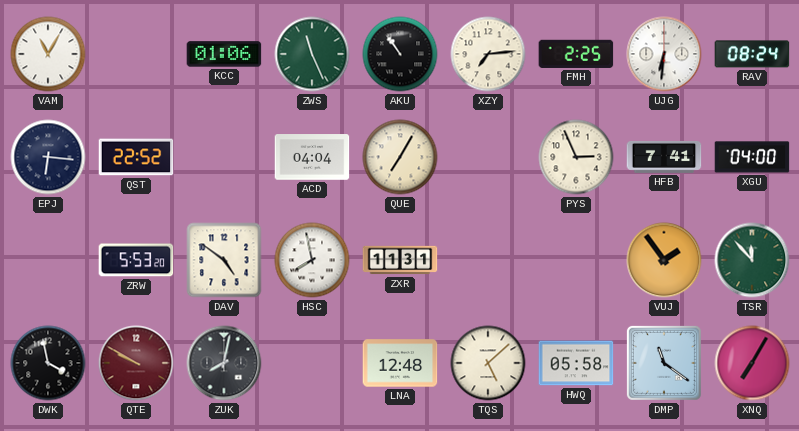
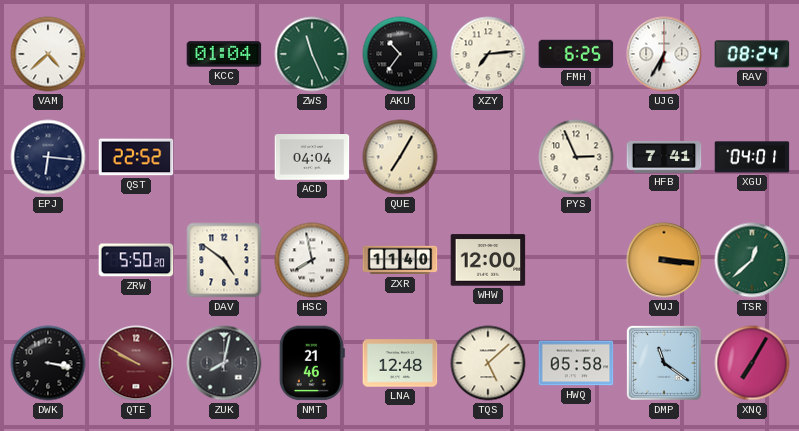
VAM: 11:05 -> 4:38 (48, 54)
KCC: 01:06 -> 01:04 (224, 54)
AKU: 10:54 -> 10:36 (400, 54)
FMH: 2:25 -> 6:25 (576, 54)
UJG: 6:31 -> 6:35 (664, 54)
XGU: 04:00 -> 04:01 (752, 157)
ZRW: 5:53 -> 5:50 (136, 260)
ZXR: 11:31 -> 11:40 (400, 260)
WHW: none -> 12:00 (488, 260)
VUJ: 1:54 -> 3:16 (664, 260)
TSR: 11:53 -> 12:38 (752, 260)
DWK: 3:58 -> 3:17 (48, 363)
NMT: none -> 21:46 (312, 363)
